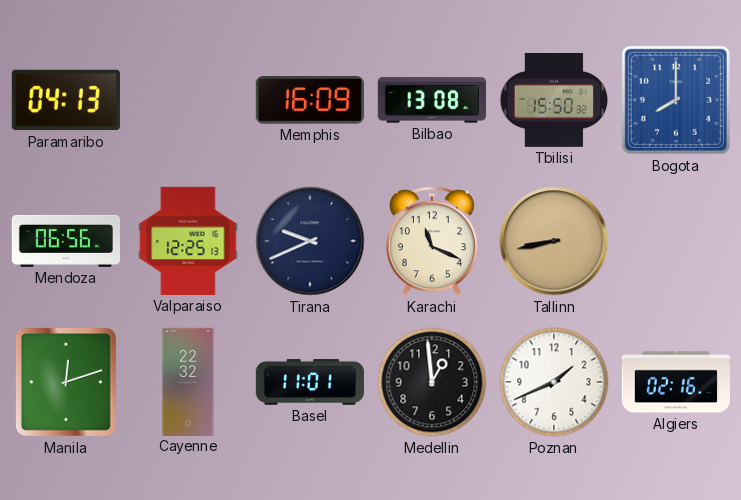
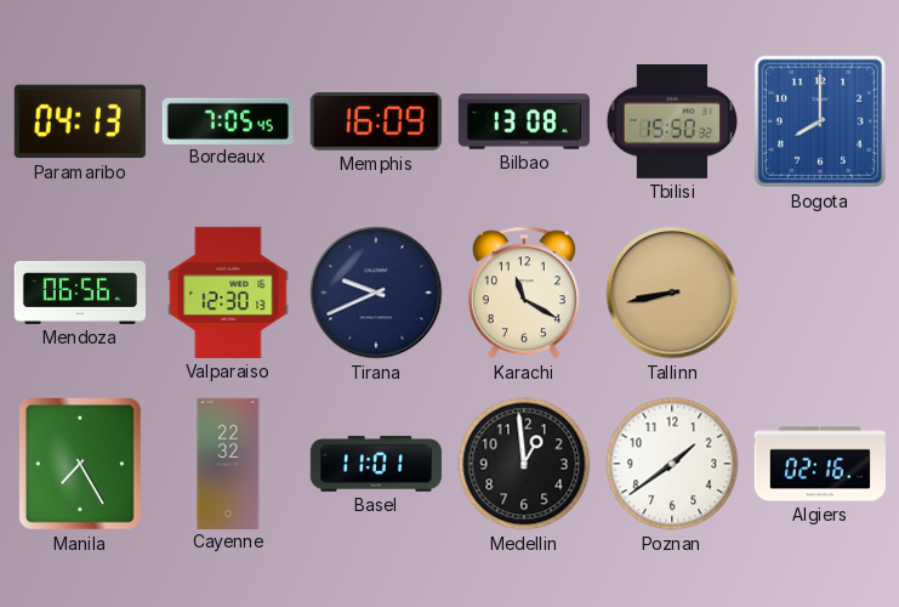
Bordeaux: none -> 7:05 (228, 120)
Valparaiso: 12:25 -> 12:30 (228, 293)
Karachi: 11:19 -> 11:20 (524, 293)
Manila: 12:12 -> 7:25 (80, 464)
Poznan: 1:41 -> 1:39 (672, 464)
